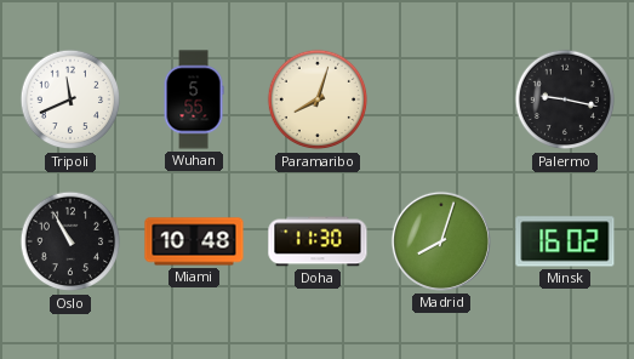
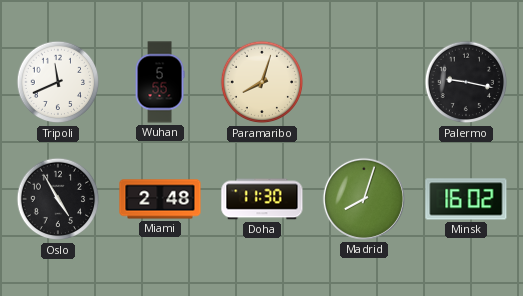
Oslo: 10:55 -> 4:55 (58, 199)
Miami: 10:48 -> 2:48 (160, 199)
